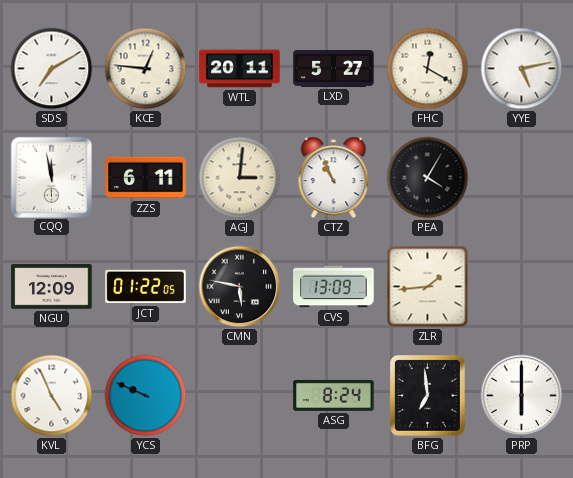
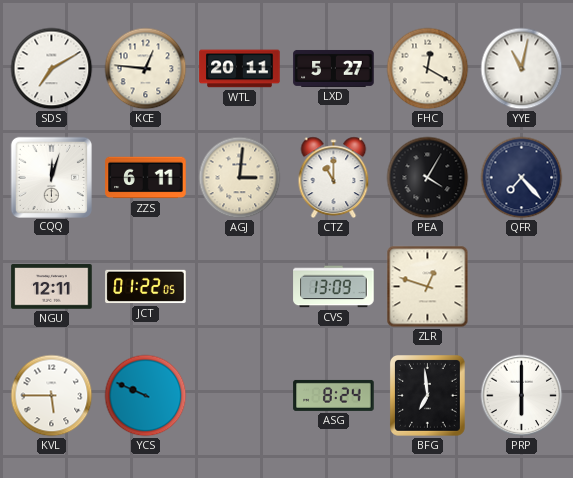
YYE: 5:13 -> 11:02 (522, 69)
CQQ: 11:58 -> 12:03 (51, 177)
CTZ: 10:56 -> 11:00 (334, 178)
QFR: none -> 7:23 (522, 178)
NGU: 12:09 -> 12:11 (52, 287)
CMN: 5:47 -> none (240, 287)
ZLR: 1:44 -> 12:48 (428, 287)
KVL: 4:56 -> 5:45 (52, 396)
